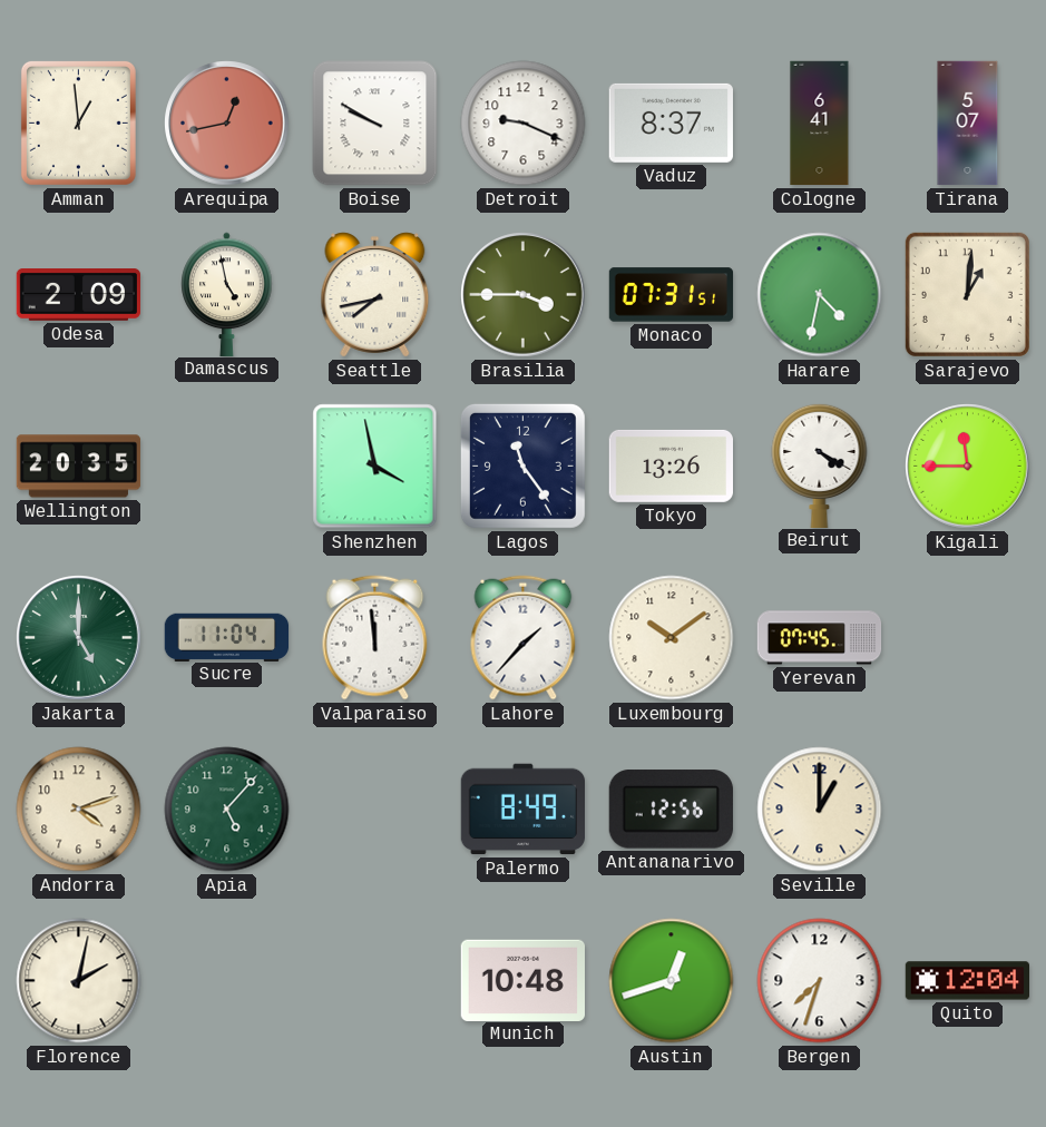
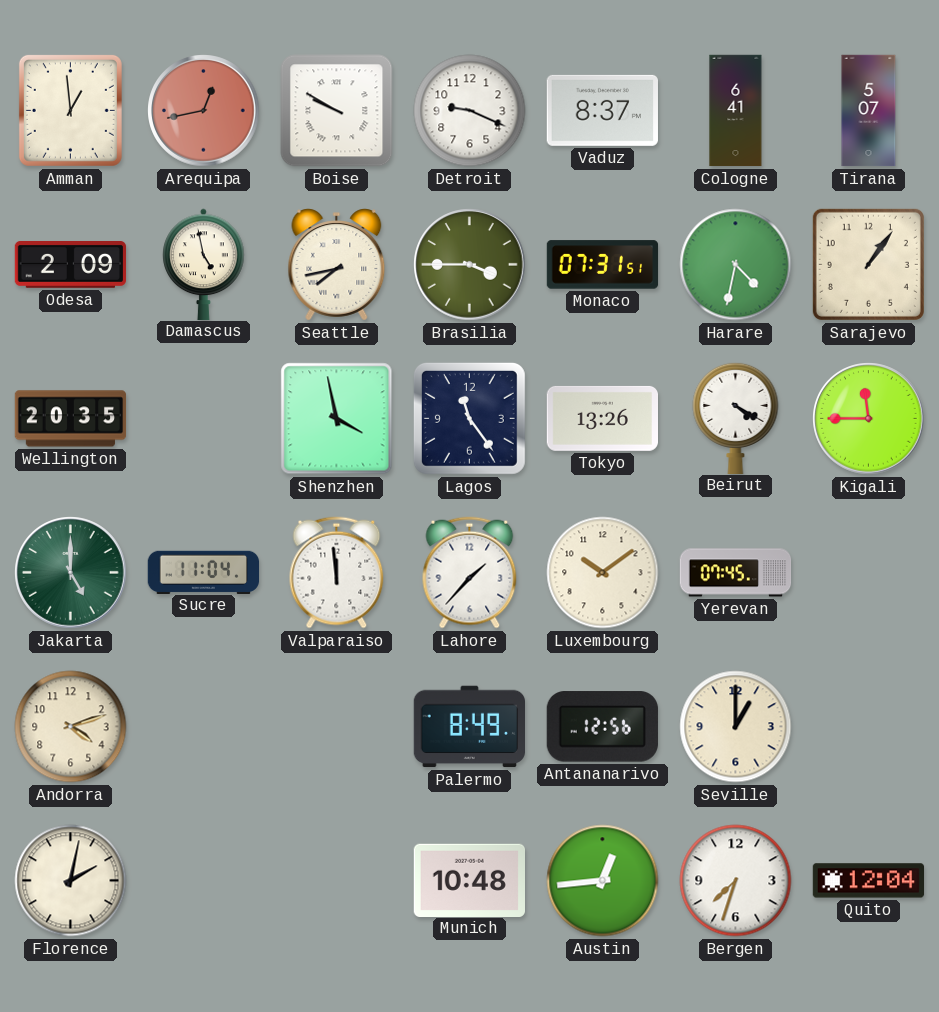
Sarajevo: 1:01 -> 1:06 (868, 264)
Apia: 5:07 -> none (227, 810)
Austin: 12:42 -> 12:44 (603, 881)
